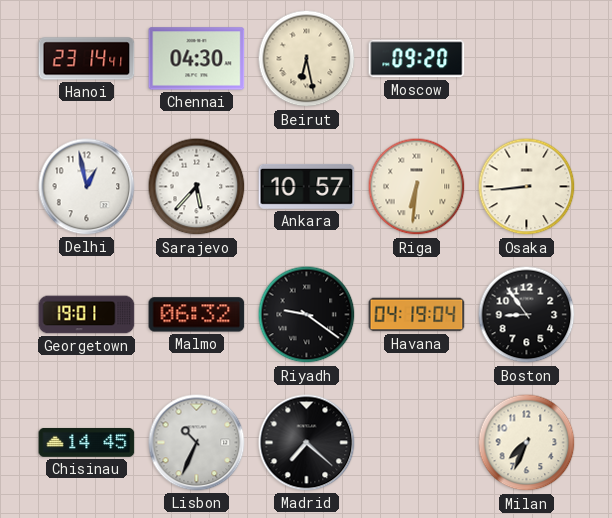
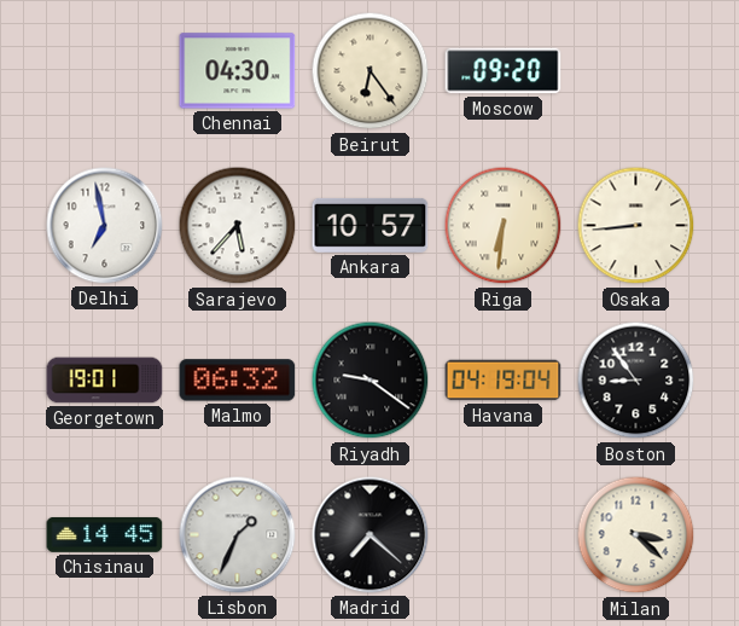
Hanoi: 23:14 -> none (87, 59)
Beirut: 6:28 -> 6:24 (371, 71)
Delhi: 12:58 -> 6:58 (105, 226)
Lisbon: 10:34 -> 1:34 (238, 535)
Milan: 7:34 -> 3:22 (636, 535)
